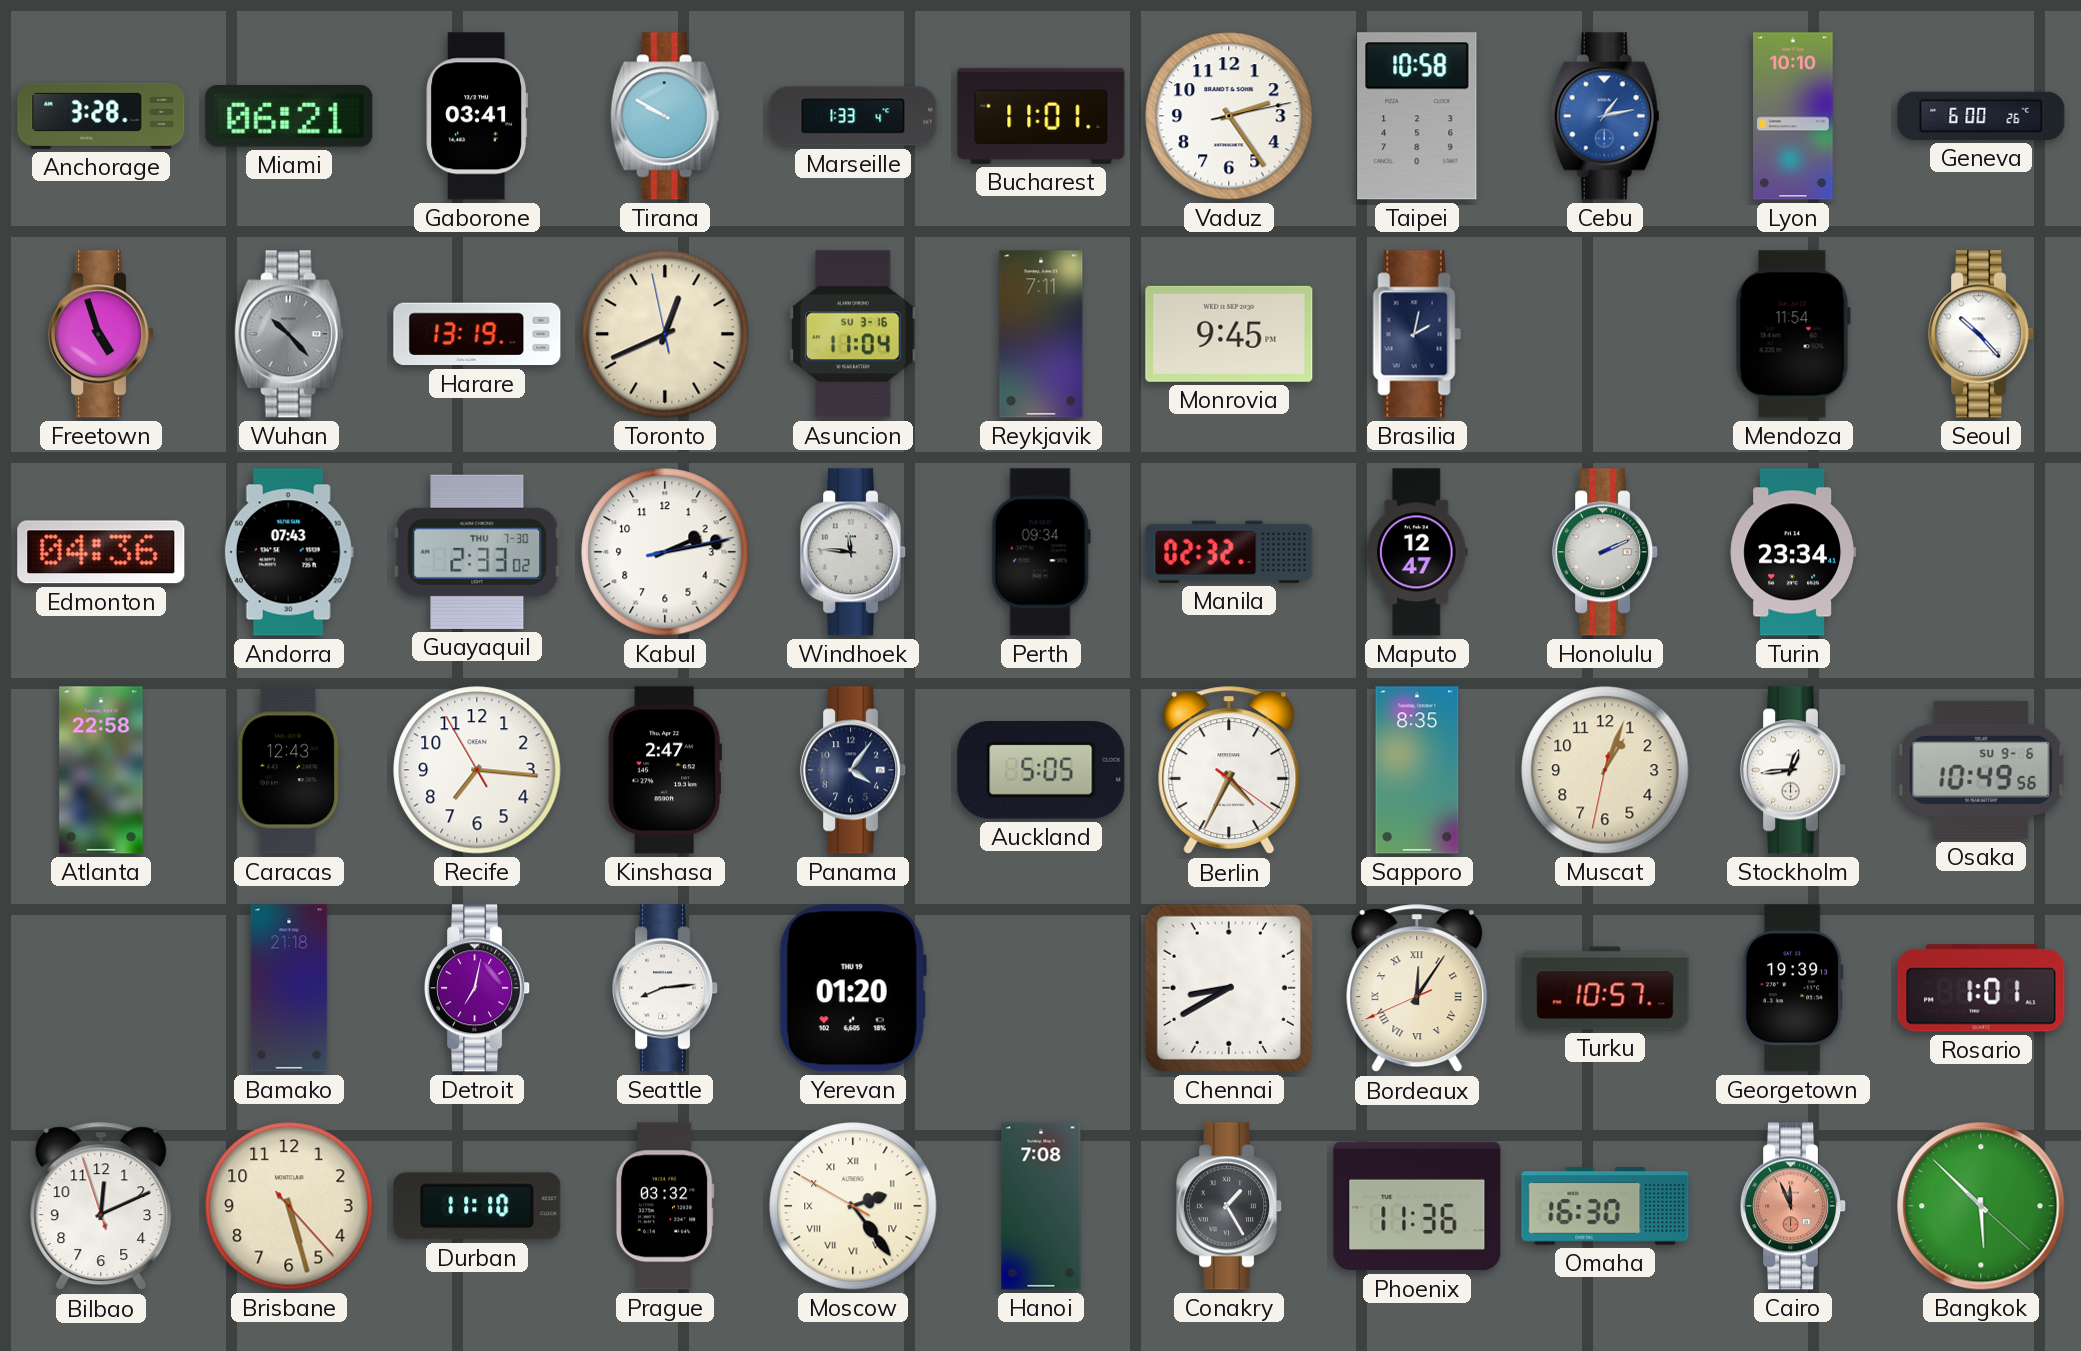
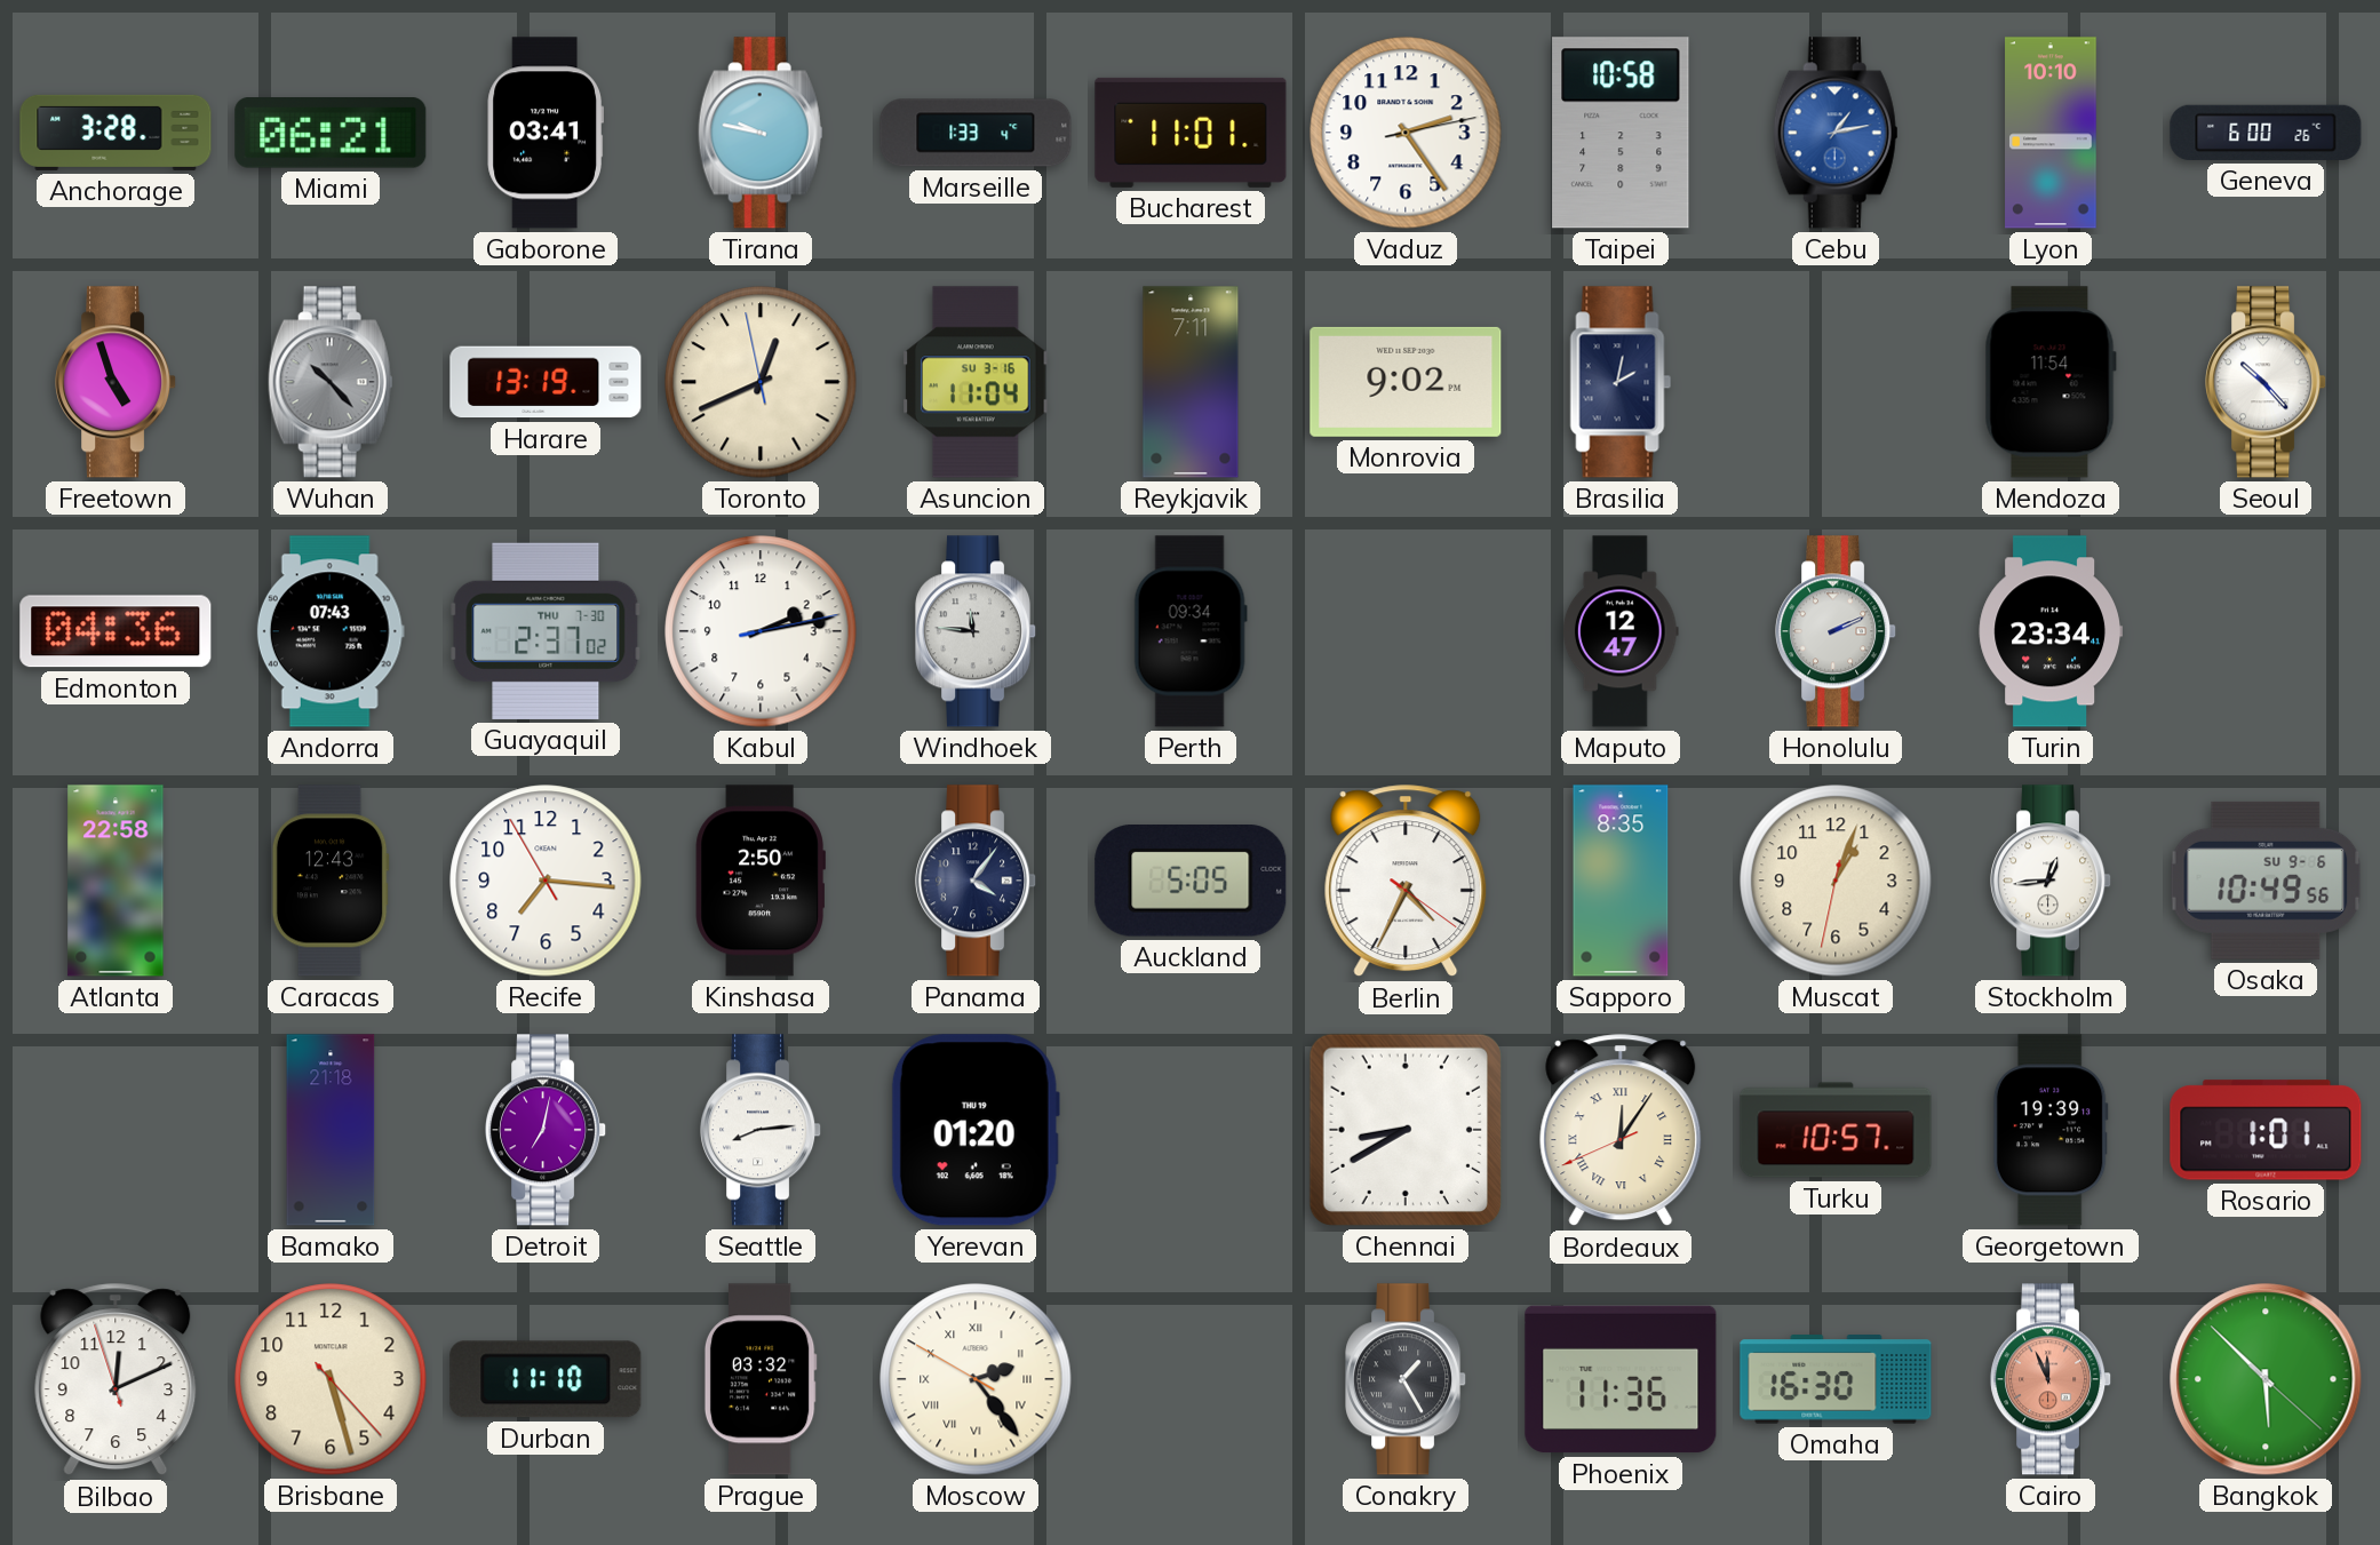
Tirana: 9:50 -> 9:47 (761, 133)
Monrovia: 9:45 -> 9:02 (1406, 382)
Guayaquil: 2:33 -> 2:37 (546, 631)
Manila: 02:32 -> none (1229, 552)
Kinshasa: 2:47 -> 2:50 (761, 881)
Hanoi: 7:08 -> none (1041, 1206)
